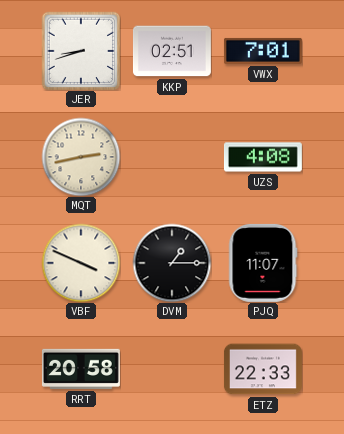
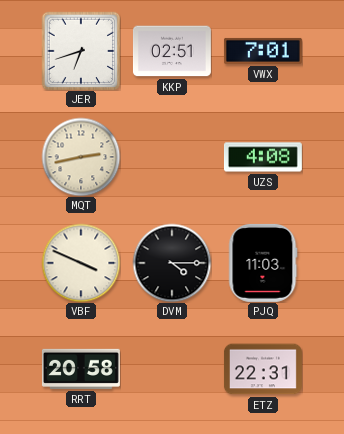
JER: 8:42 -> 6:42 (81, 51)
DVM: 1:15 -> 4:15 (172, 263)
PJQ: 11:07 -> 11:03 (263, 263)
ETZ: 22:33 -> 22:31 (263, 369)
